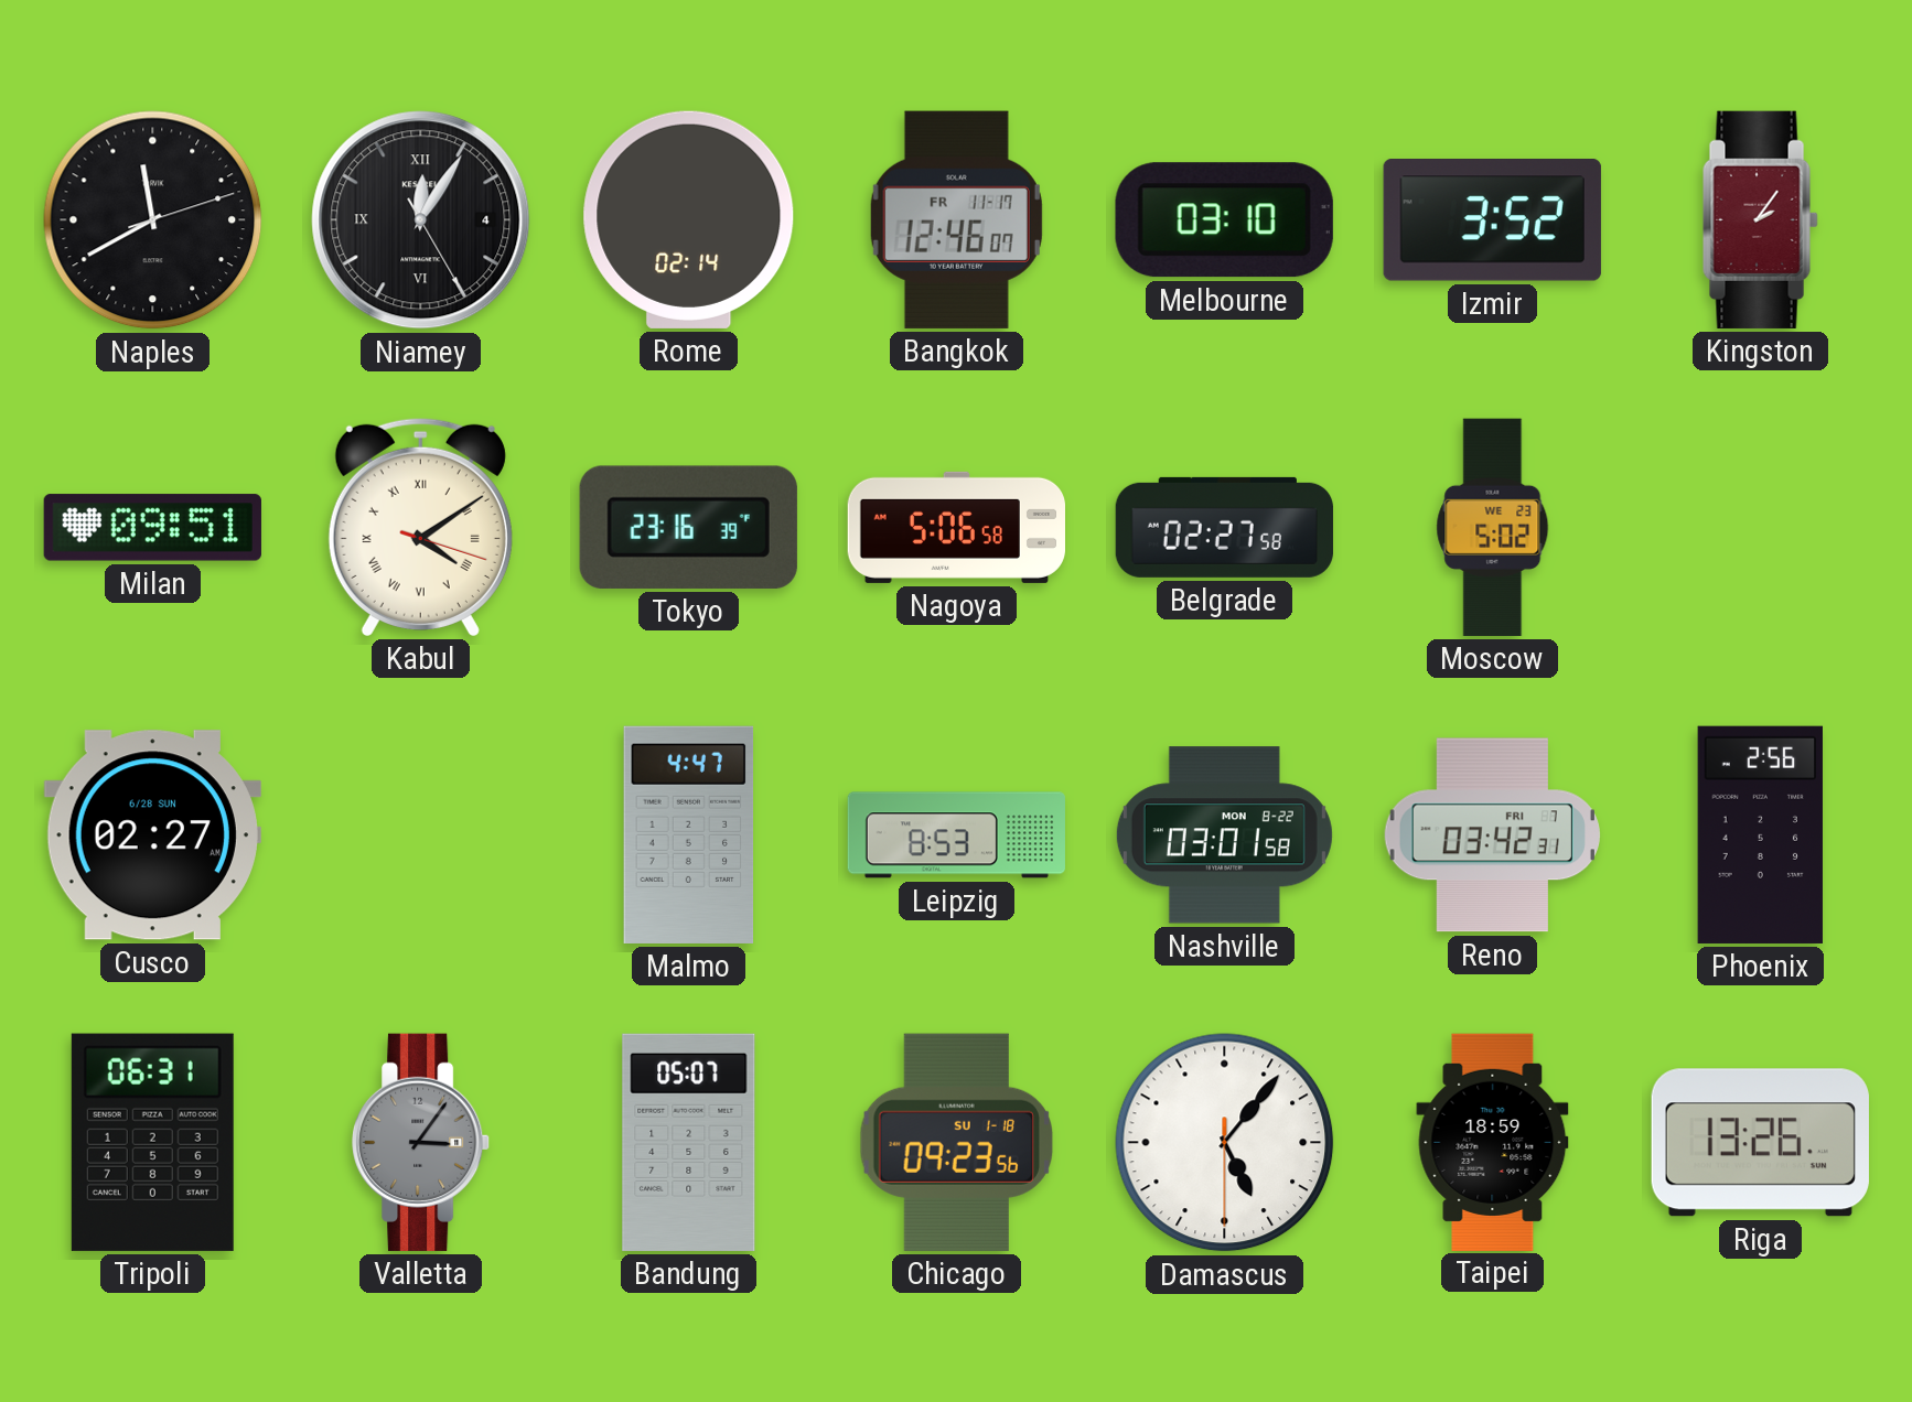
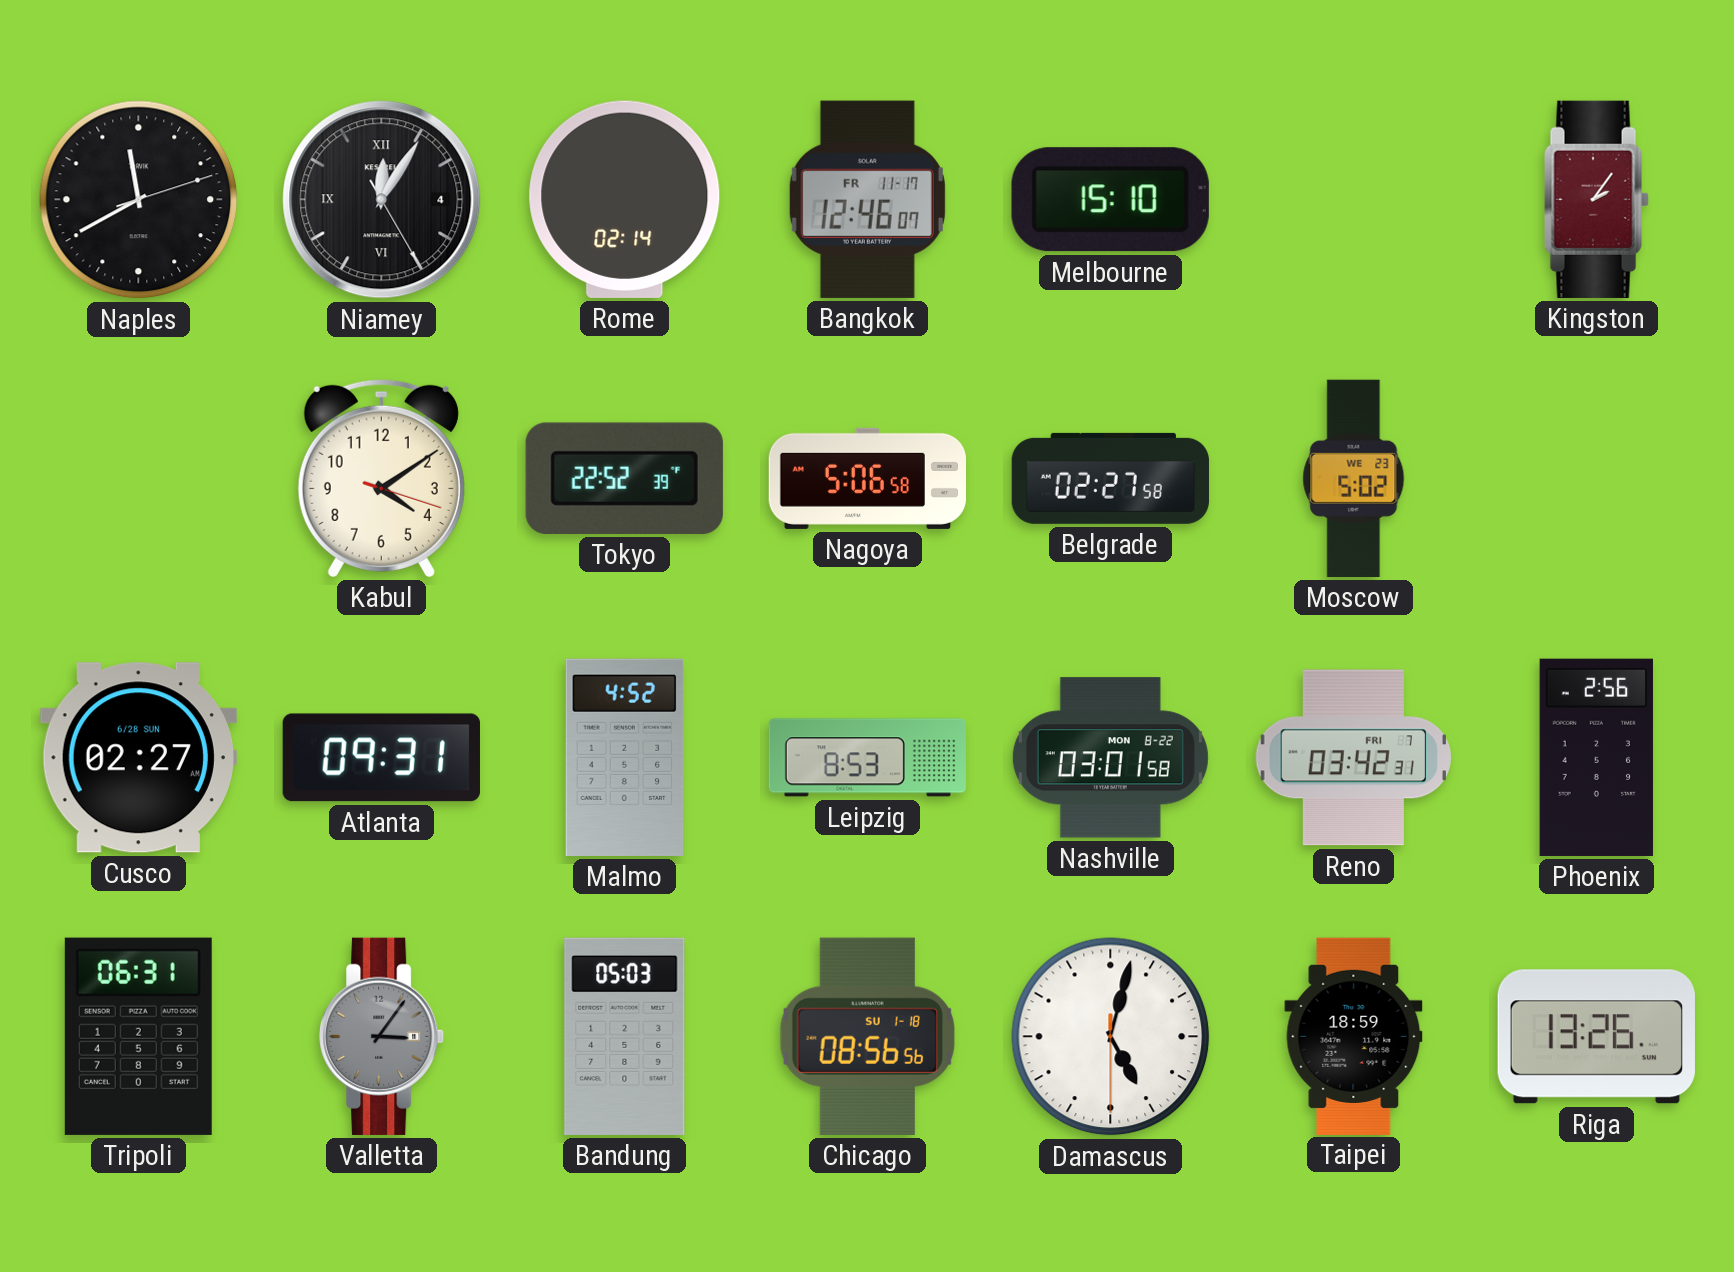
Melbourne: 03:10 -> 15:10 (1110, 200)
Izmir: 3:52 -> none (1492, 220)
Milan: 09:51 -> none (152, 528)
Kabul numerals: Roman -> Arabic (381, 478)
Tokyo: 23:16 -> 22:52 (624, 478)
Atlanta: none -> 09:31 (381, 758)
Malmo: 4:47 -> 4:52 (625, 757)
Bandung: 05:07 -> 05:03 (625, 1036)
Chicago: 09:23 -> 08:56 (867, 1036)
Damascus: 5:06 -> 5:02 (1111, 1037)
